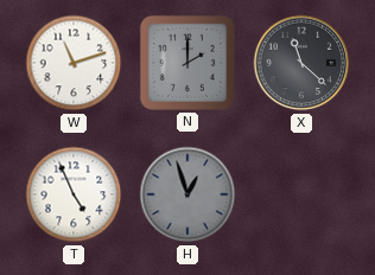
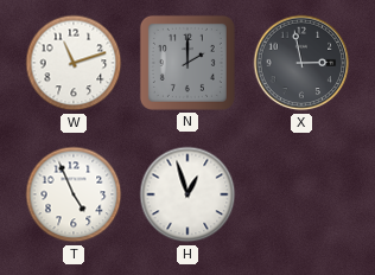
X: 11:22 -> 2:58 (301, 63)
H dial: grey -> white (188, 194)
